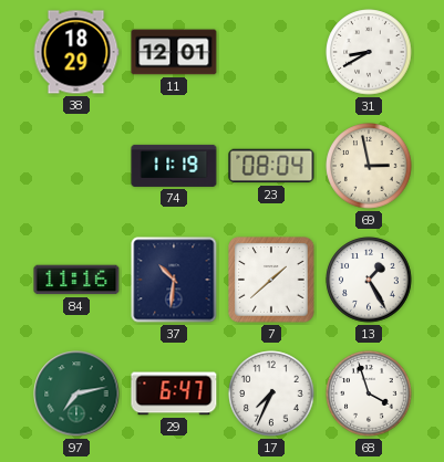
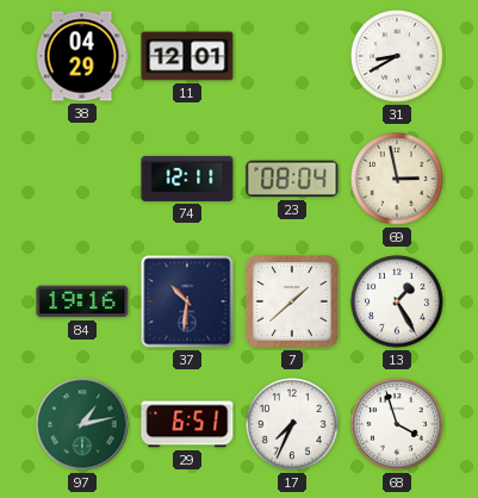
38: 18:29 -> 04:29 (82, 56)
74: 11:19 -> 12:11 (187, 179)
84: 11:16 -> 19:16 (82, 301)
97: 7:13 -> 1:13 (82, 424)
29: 6:47 -> 6:51 (187, 424)
